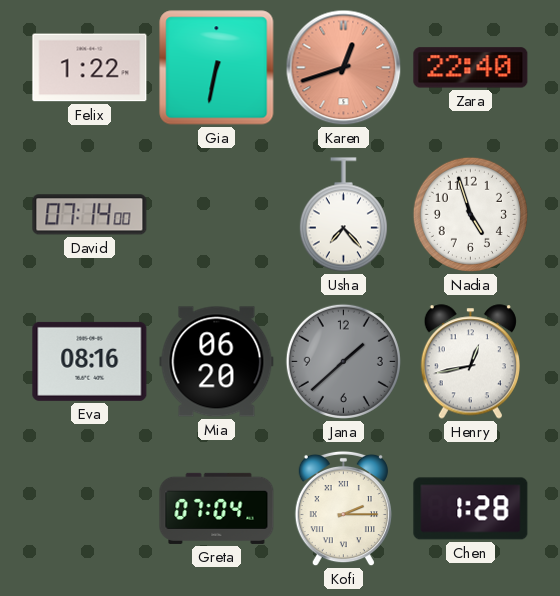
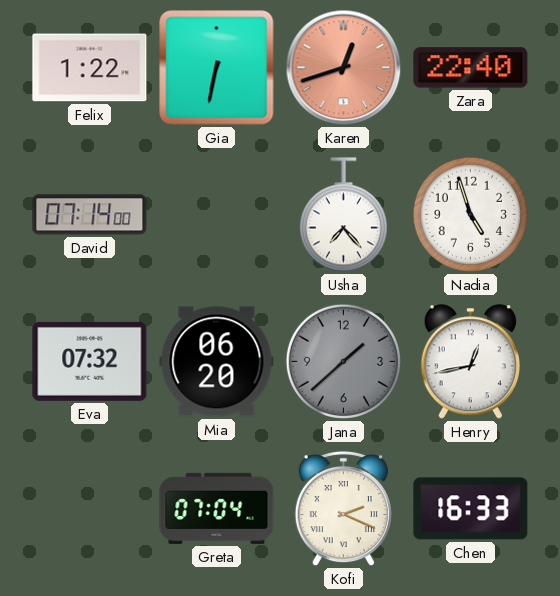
Eva: 08:16 -> 07:32 (90, 361)
Kofi: 2:15 -> 2:19 (343, 509)
Chen: 1:28 -> 16:33 (471, 509)
